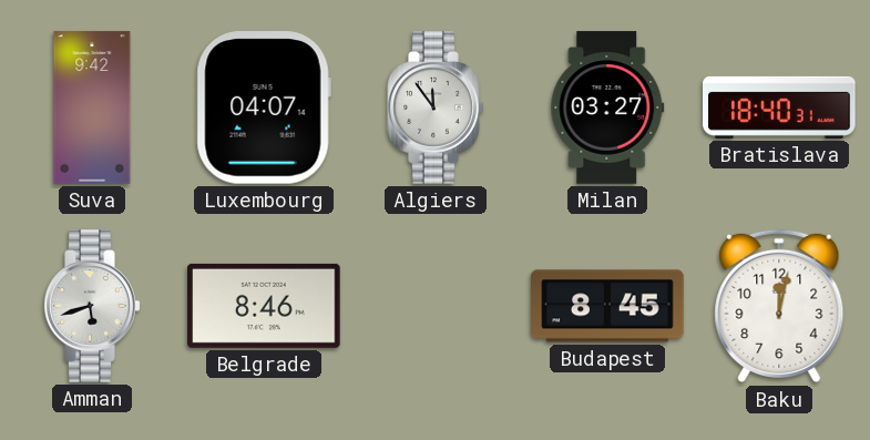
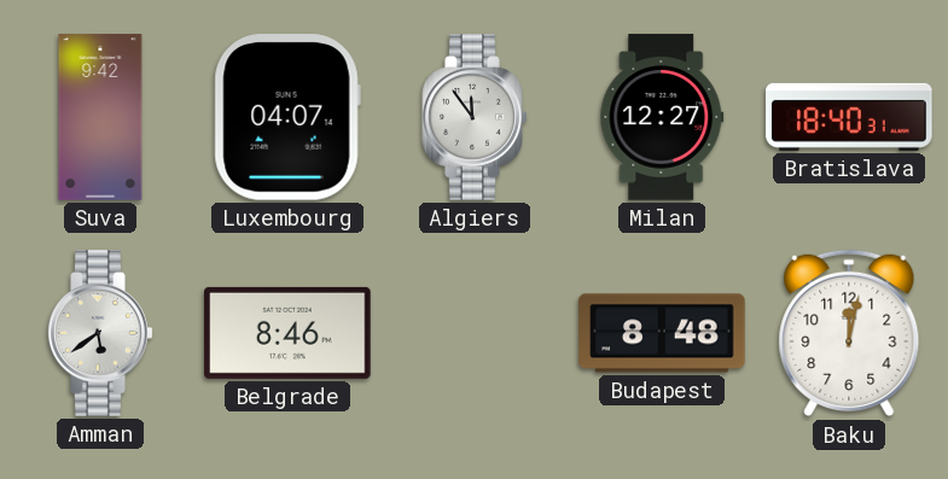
Milan: 03:27 -> 12:27 (662, 117)
Amman: 5:42 -> 5:39 (100, 333)
Budapest: 8:45 -> 8:48 (662, 333)
